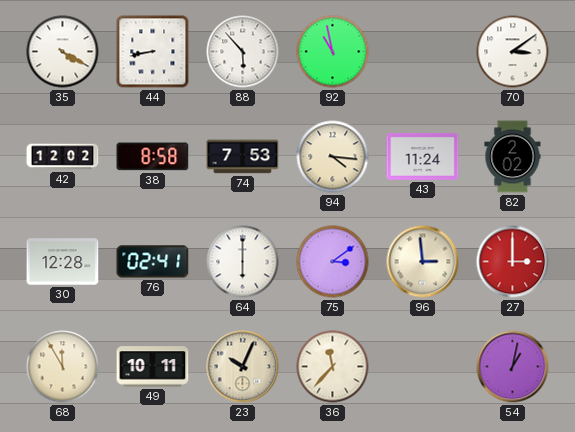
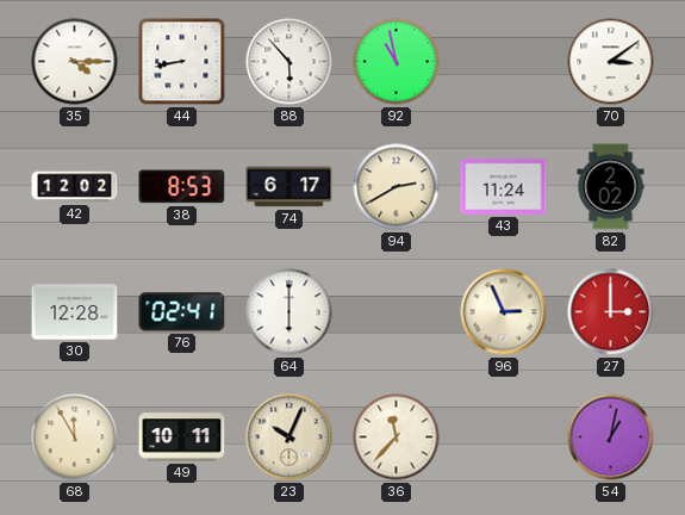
35: 4:20 -> 4:15 (75, 62)
38: 8:58 -> 8:53 (182, 187)
74: 7:53 -> 6:17 (289, 187)
94: 4:16 -> 2:40 (397, 187)
75: 3:09 -> none (333, 262)
96: 2:59 -> 2:56 (504, 312)
